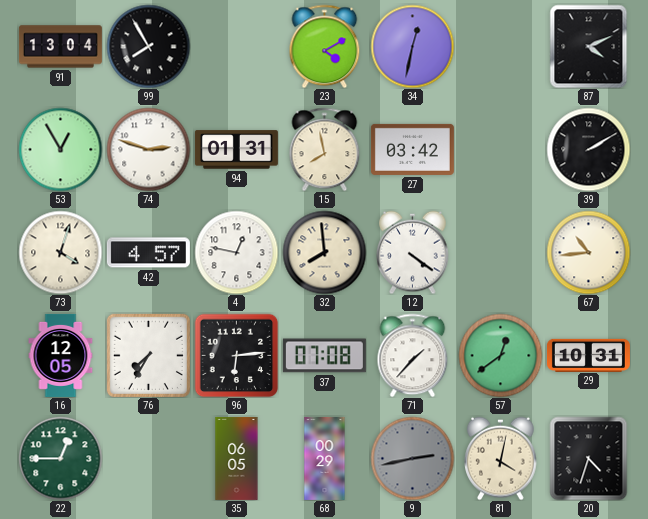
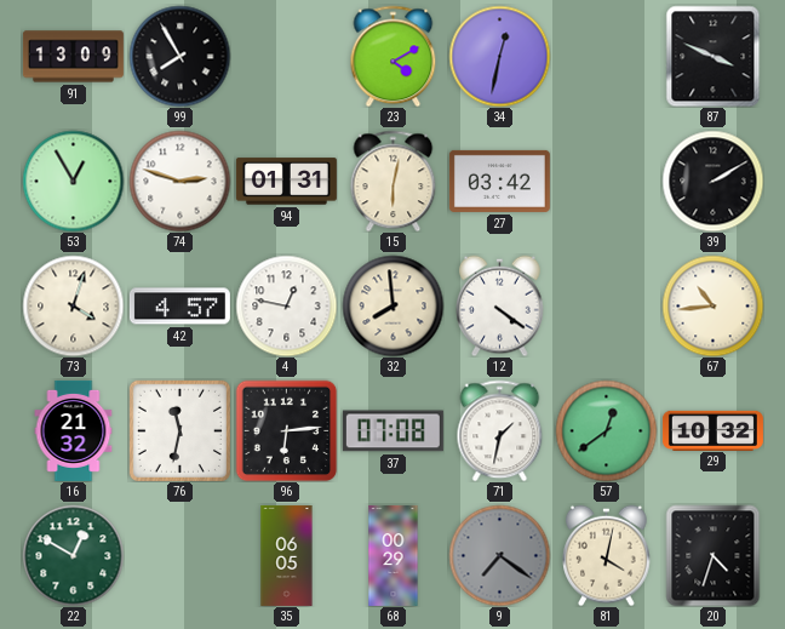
91: 13:04 -> 13:09 (73, 57)
87: 4:11 -> 3:49 (714, 56)
15: 7:58 -> 6:02 (394, 181)
16: 12:05 -> 21:32 (74, 430)
76: 7:35 -> 11:32 (179, 430)
71: 1:37 -> 1:32 (500, 430)
29: 10:31 -> 10:32 (712, 430)
22: 12:45 -> 12:50 (73, 555)
9: 2:43 -> 7:21 (499, 555)
